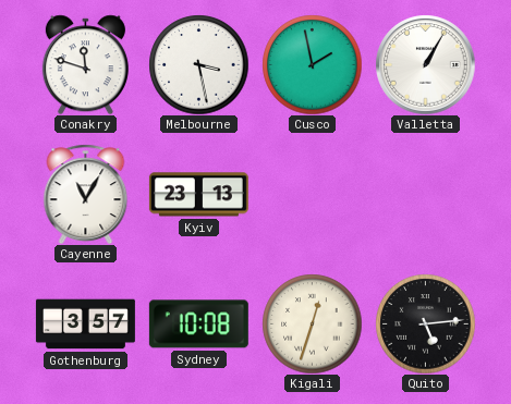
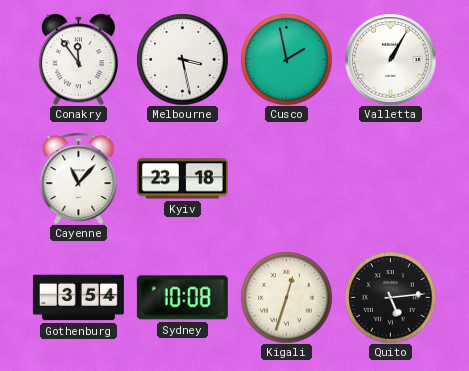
Conakry: 11:48 -> 11:54 (78, 59)
Cayenne: 11:05 -> 11:07 (79, 178)
Kyiv: 23:13 -> 23:18 (182, 179)
Gothenburg: 3:57 -> 3:54 (78, 298)
